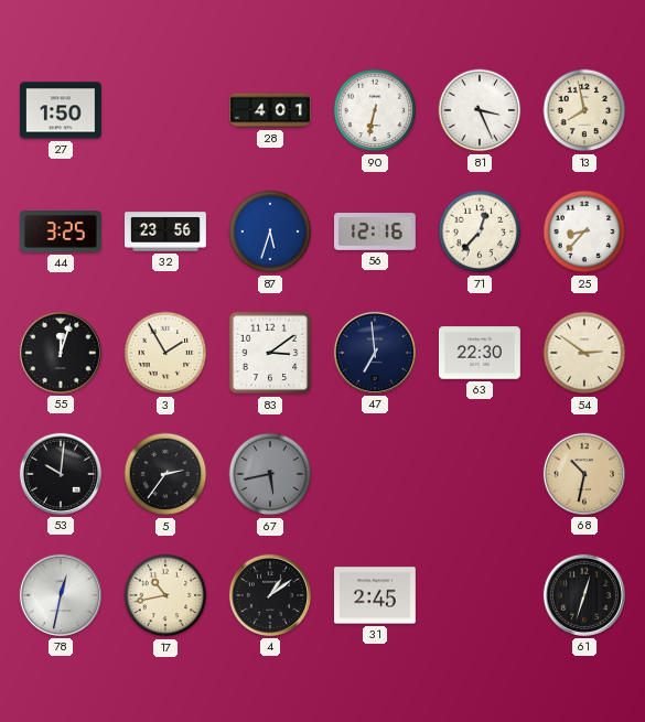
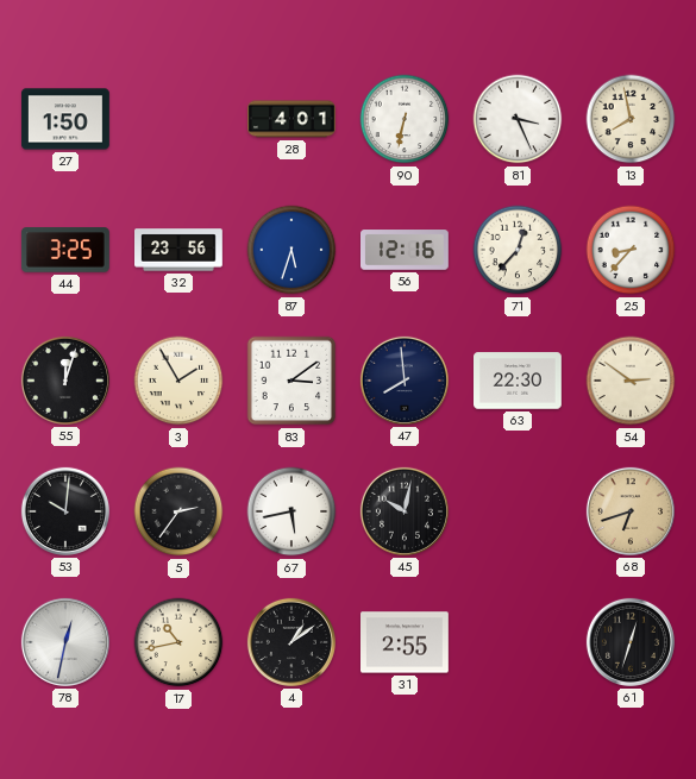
47: 6:59 -> 7:59 (405, 381)
67 dial: grey -> white (291, 511)
45: none -> 10:02 (405, 511)
68: 10:32 -> 6:42 (631, 511)
31: 2:45 -> 2:55 (406, 642)
